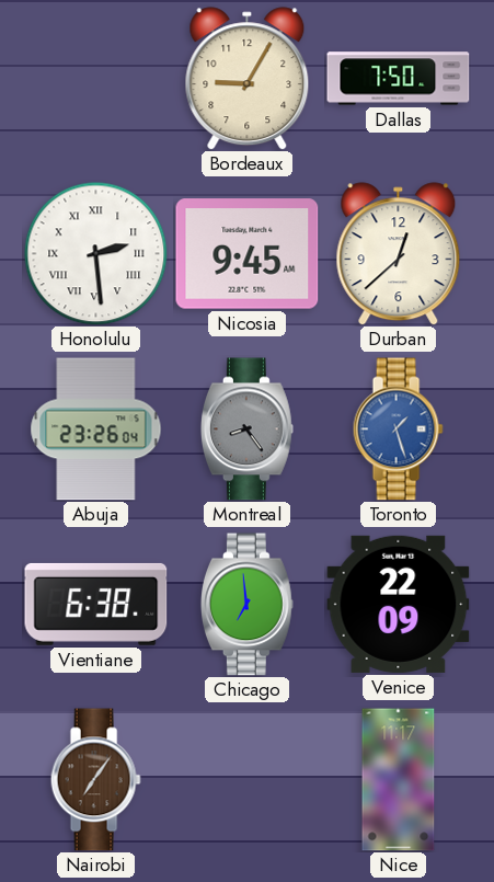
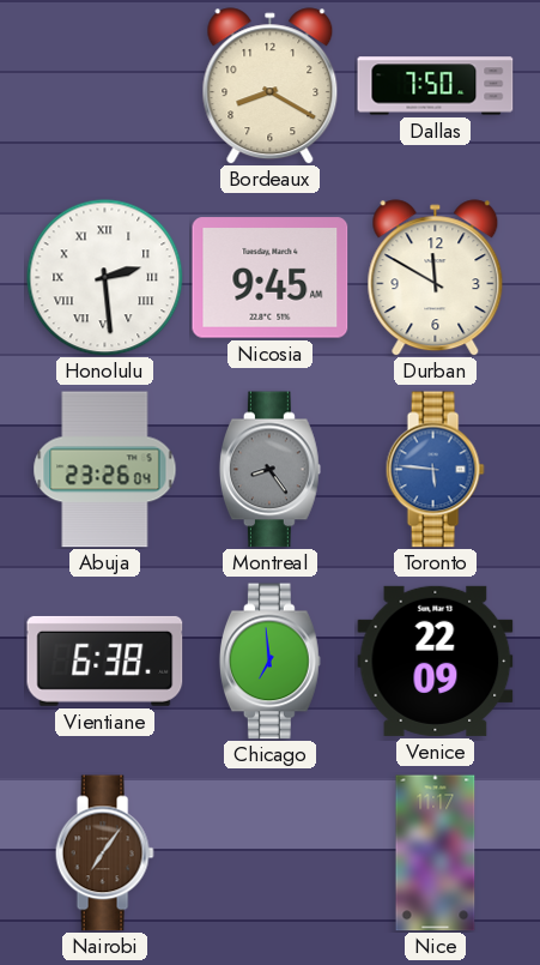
Bordeaux: 9:05 -> 8:20 (271, 86)
Durban: 12:38 -> 11:50 (436, 278)
Toronto: 1:27 -> 5:46 (435, 470)
